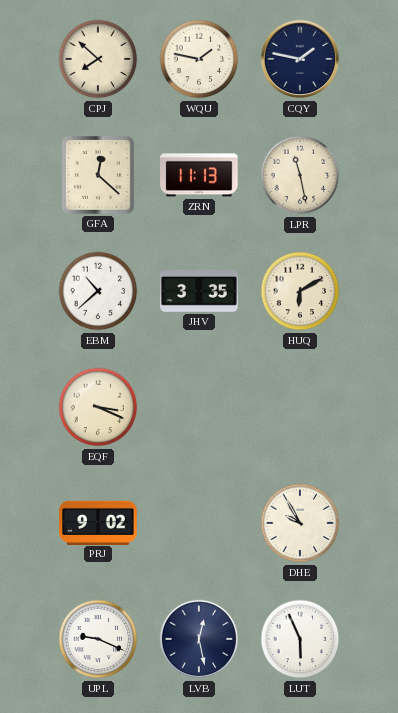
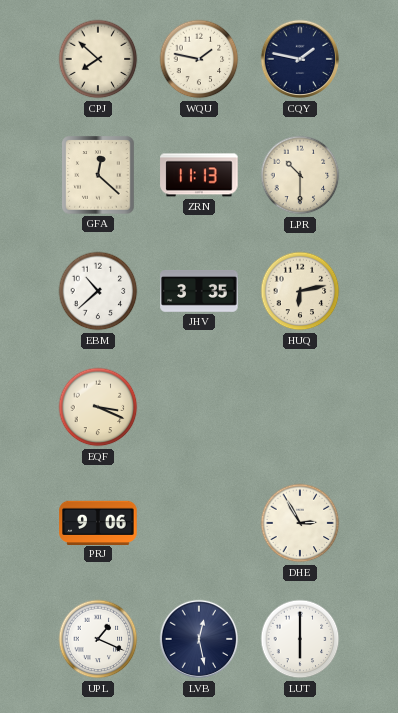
LPR: 11:28 -> 10:30 (300, 175)
HUQ: 6:10 -> 6:13 (300, 291)
PRJ: 9:02 -> 9:06 (98, 522)
DHE: 9:55 -> 2:55 (300, 523)
UPL: 9:19 -> 1:19 (98, 639)
LUT: 5:56 -> 6:00 (300, 639)
